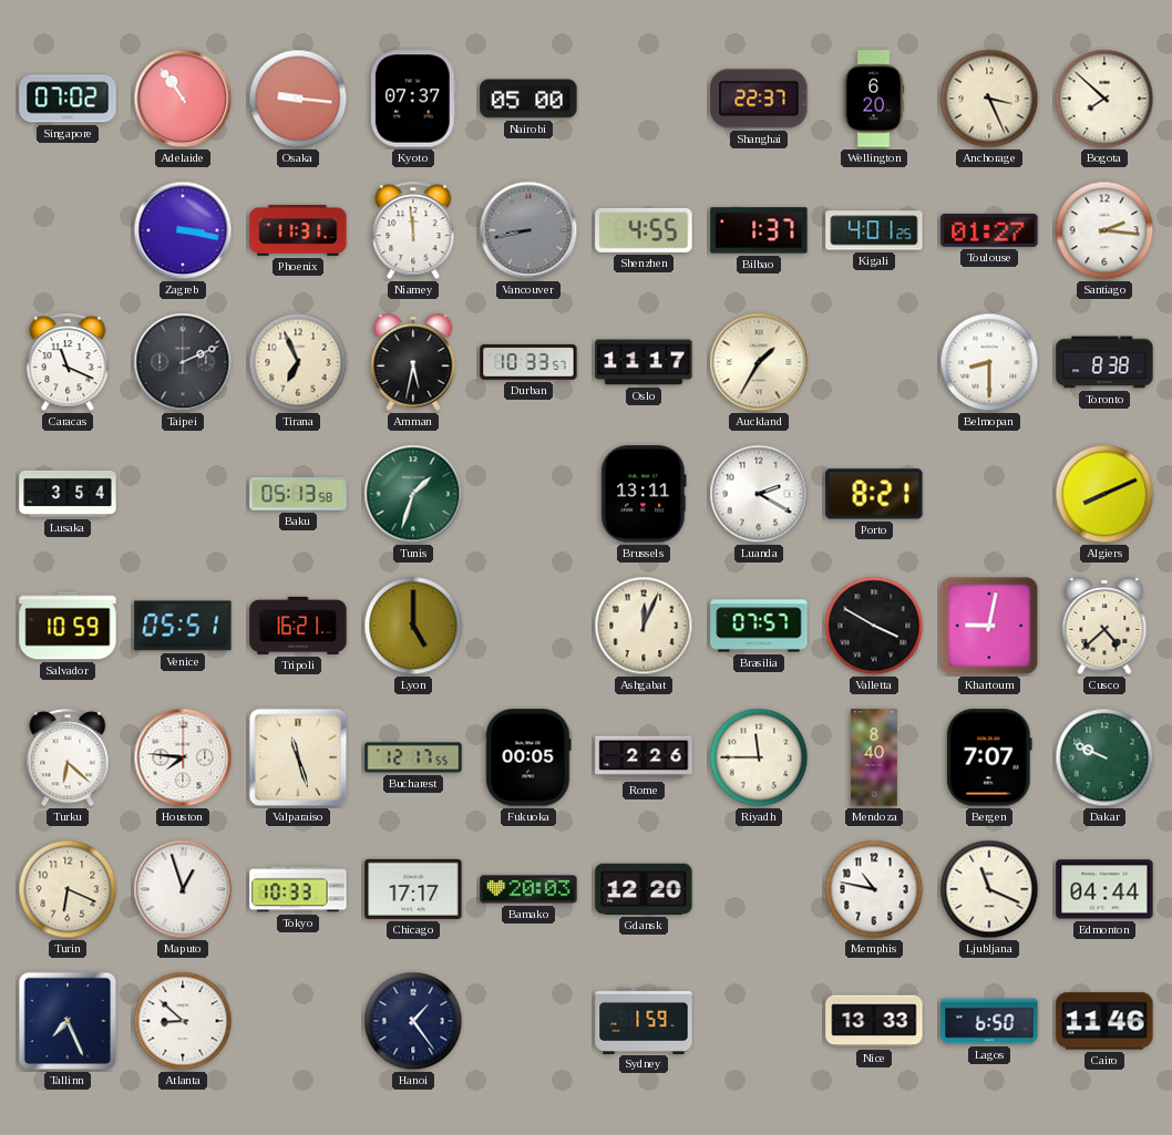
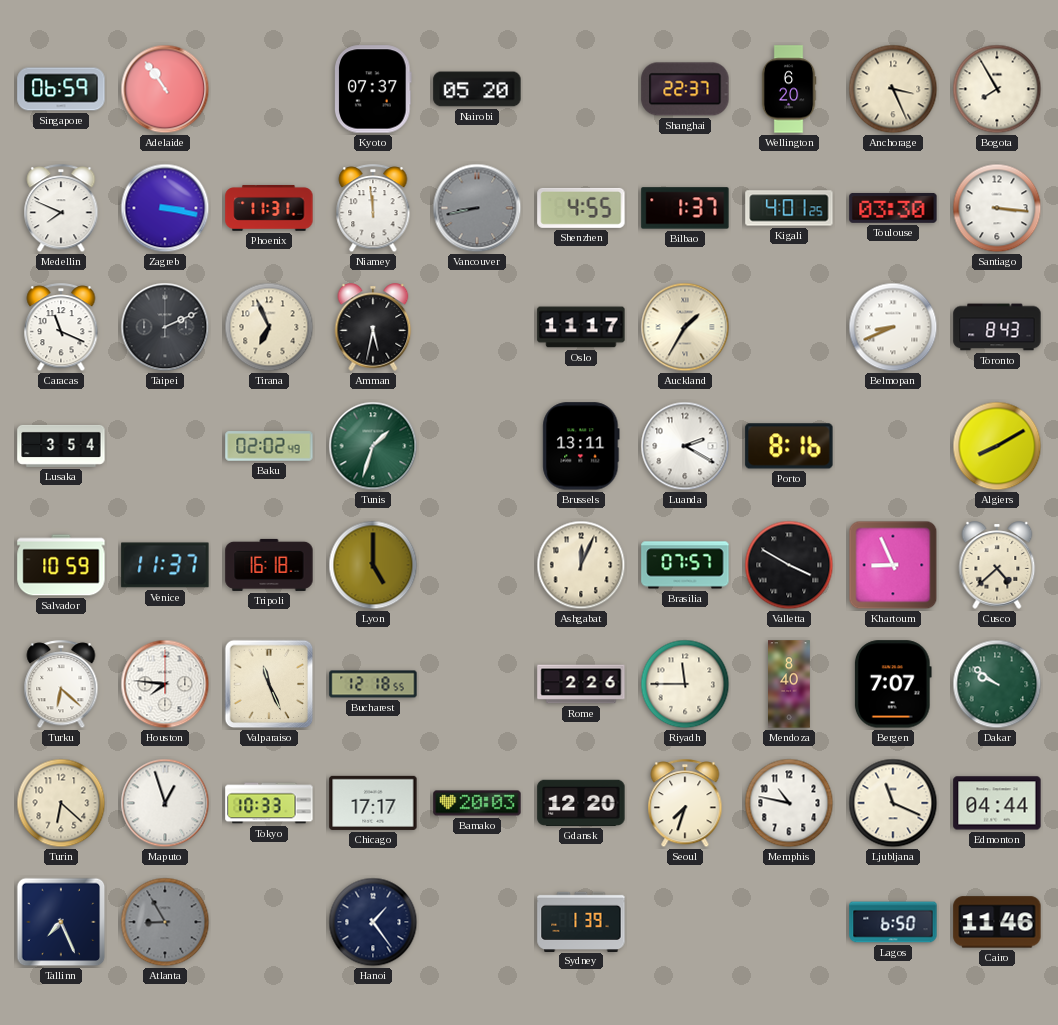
Singapore: 07:02 -> 06:59 (61, 89)
Osaka: 9:16 -> none (298, 99)
Nairobi: 05:00 -> 05:20 (477, 89)
Bogota: 7:52 -> 7:55 (997, 89)
Medellin: none -> 7:49 (61, 209)
Toulouse: 01:27 -> 03:30 (893, 208)
Santiago: 2:16 -> 3:16 (997, 208)
Durban: 10:33 -> none (528, 362)
Belmopan: 8:30 -> 8:41 (893, 327)
Toronto: 8:38 -> 8:43 (997, 327)
Baku: 05:13 -> 02:02 (269, 446)
Porto: 8:21 -> 8:16 (789, 446)
Algiers: 8:11 -> 8:10 (997, 446)
Venice: 05:51 -> 11:37 (165, 565)
Tripoli: 16:21 -> 16:18 (269, 565)
Khartoum: 9:02 -> 8:56 (893, 565)
Valparaiso: 11:27 -> 11:26 (269, 684)
Bucharest: 12:17 -> 12:18 (373, 684)
Fukuoka: 00:05 -> none (528, 757)
Dakar: 9:49 -> 9:51 (997, 684)
Turin: 6:19 -> 6:22 (61, 803)
Seoul: none -> 7:33 (685, 804)
Atlanta: 8:52 -> 8:55 (165, 922)
Atlanta dial: white -> grey (165, 922)
Sydney: 1:59 -> 1:39 (581, 921)
Nice: 13:33 -> none (874, 1021)
